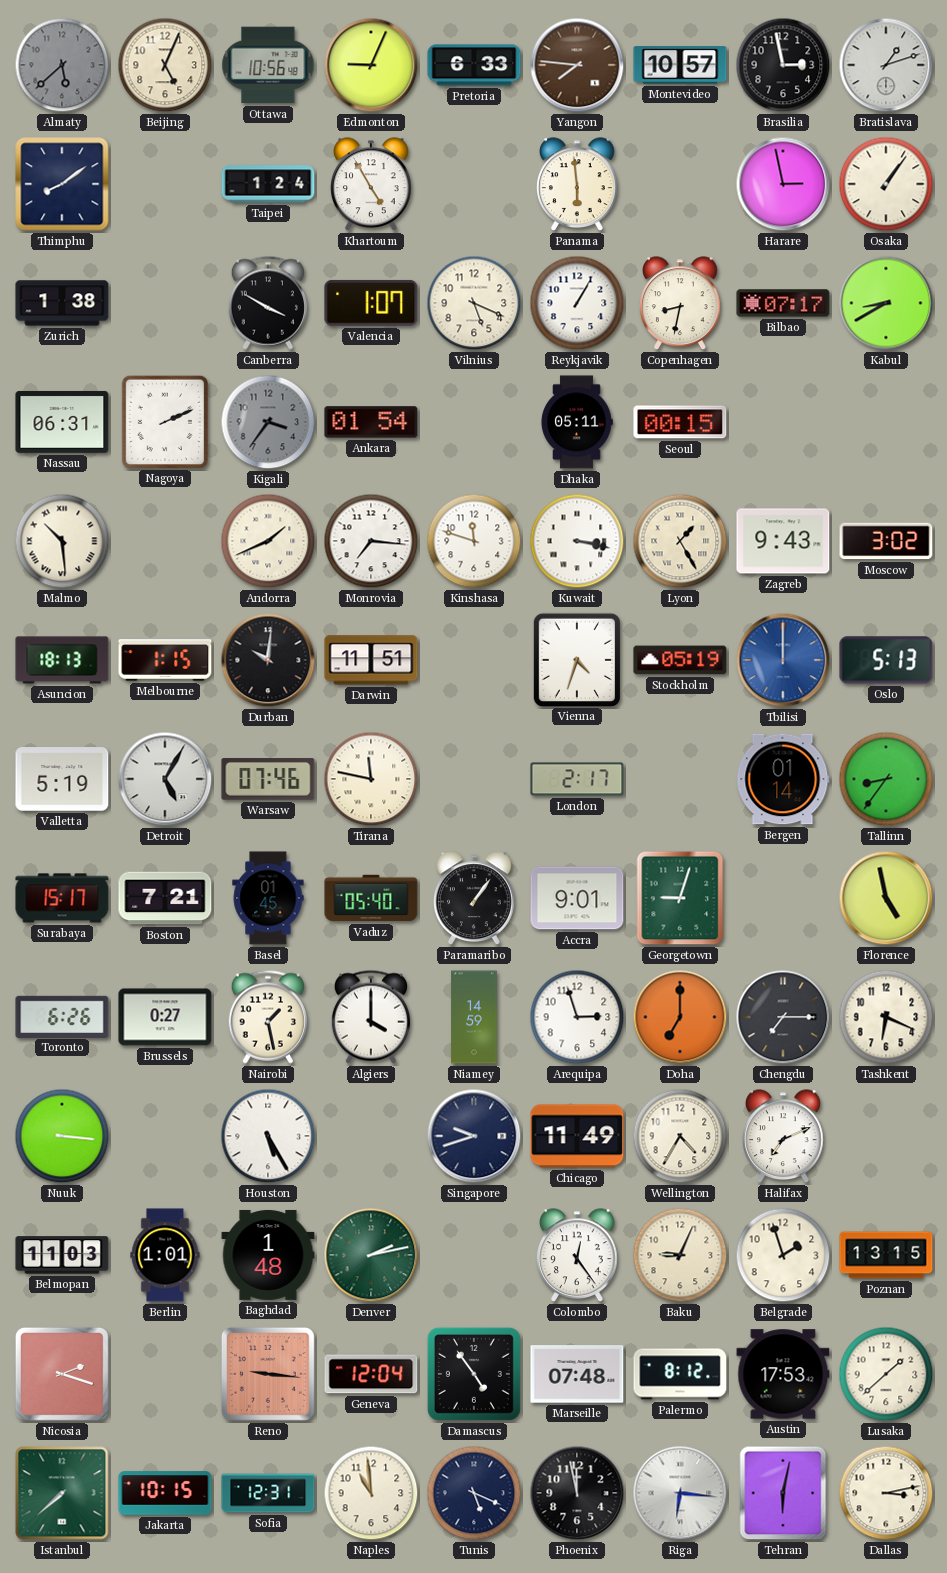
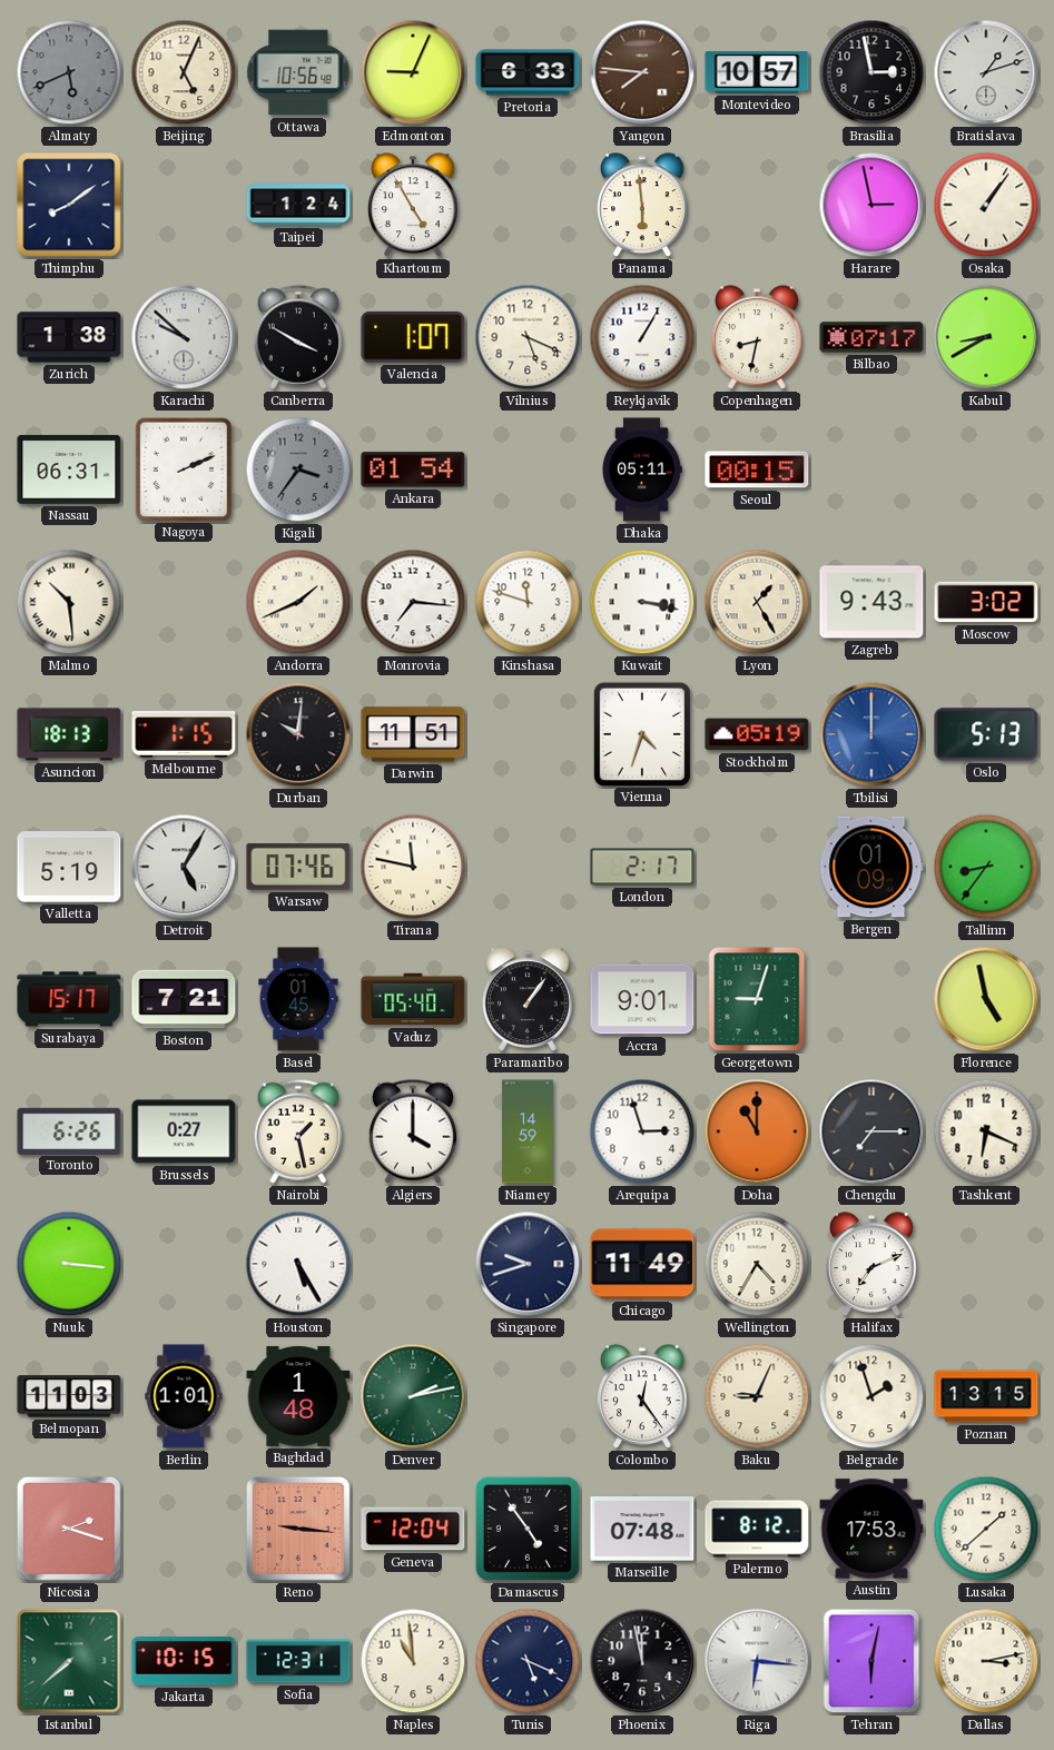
Almaty: 5:38 -> 5:41 (69, 72)
Karachi: none -> 9:52 (184, 337)
Bergen: 01:14 -> 01:09 (871, 867)
Doha: 7:00 -> 11:00 (757, 1131)
